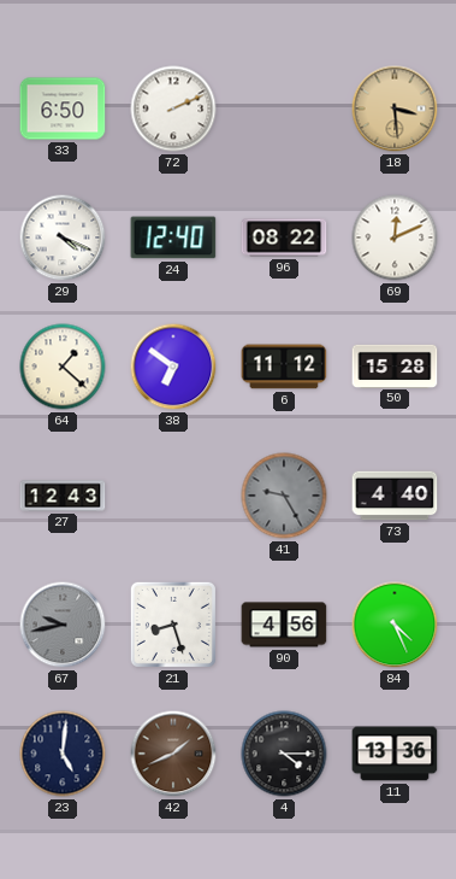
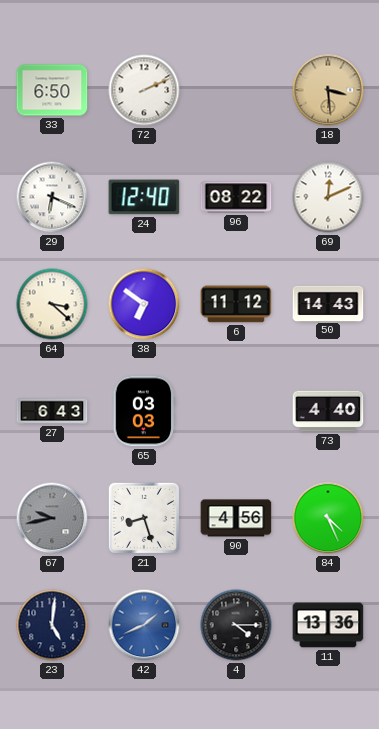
29: 4:19 -> 6:19 (52, 197)
64: 1:22 -> 3:22 (52, 304)
50: 15:28 -> 14:43 (328, 303)
27: 12:43 -> 6:43 (52, 411)
65: none -> 03:03 (144, 411)
41: 9:25 -> none (284, 496)
42 dial: brown -> blue (144, 625)
